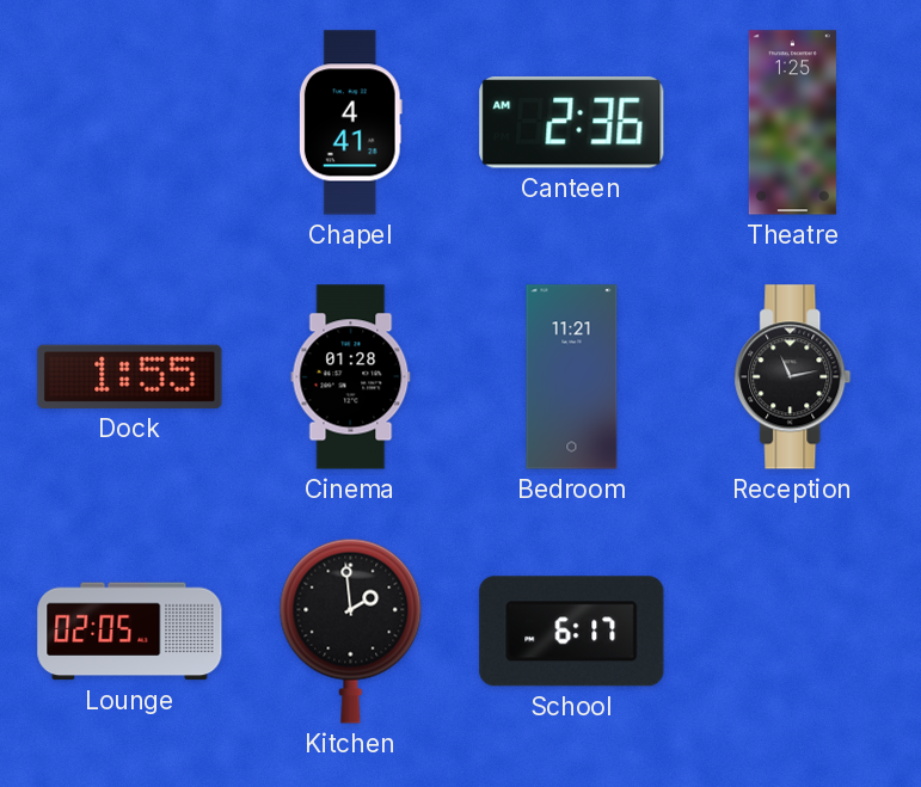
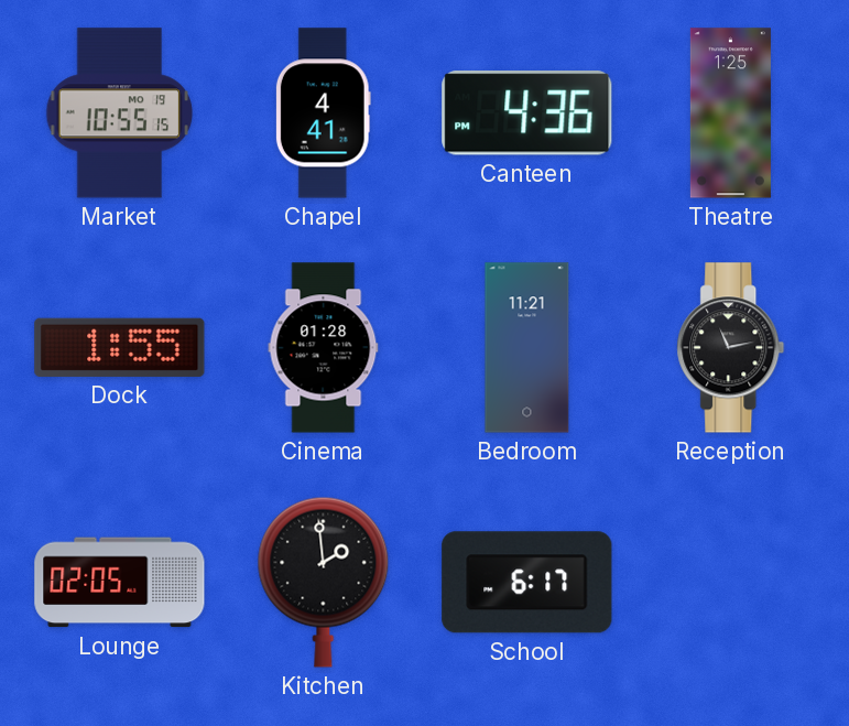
Market: none -> 10:55 (120, 113)
Canteen: 2:36 -> 4:36 (527, 113)
